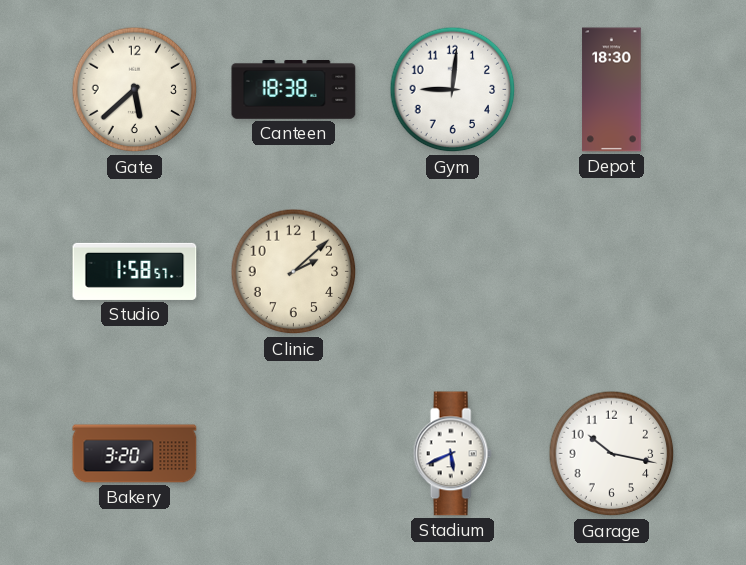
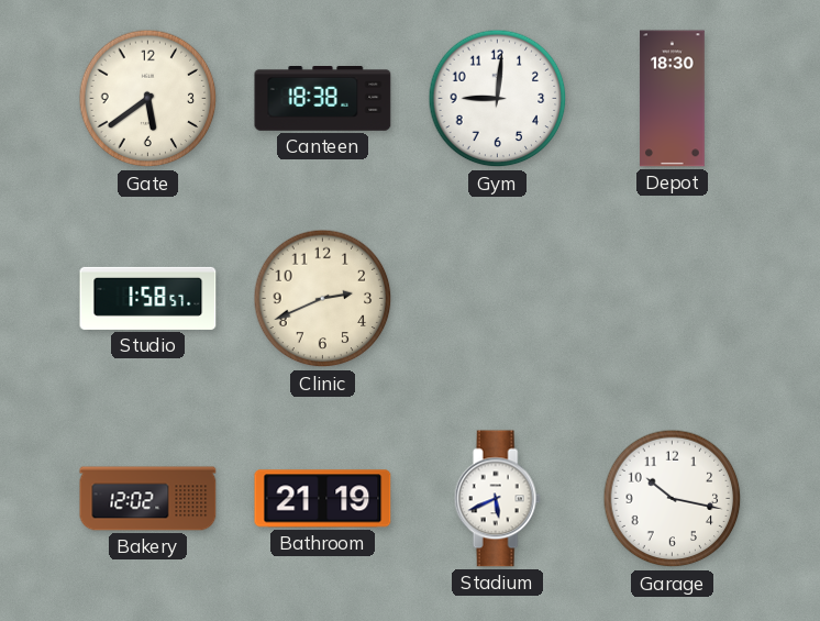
Gate: 5:38 -> 5:39 (148, 99)
Clinic: 2:08 -> 2:41 (323, 299)
Bakery: 3:20 -> 12:02 (148, 499)
Bathroom: none -> 21:19 (323, 499)
